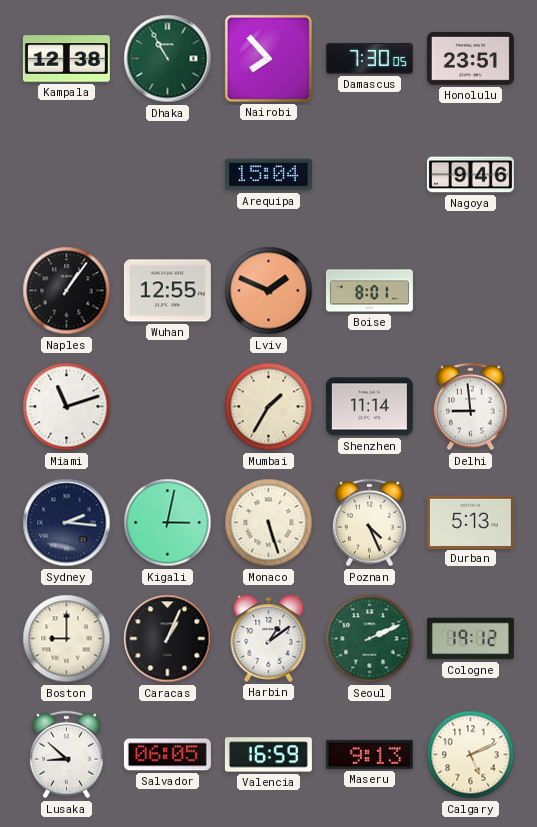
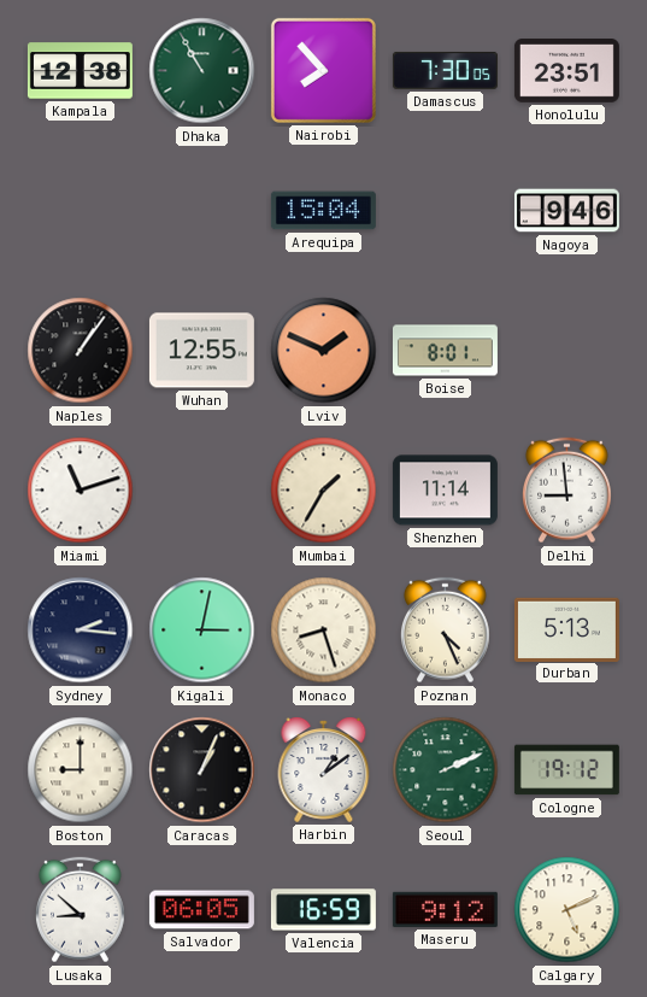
Monaco: 5:27 -> 8:27 (324, 631)
Maseru: 9:13 -> 9:12 (445, 909)
